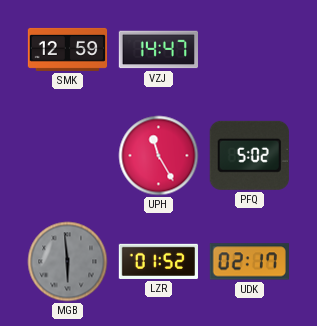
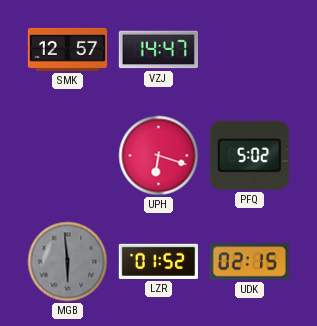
SMK: 12:59 -> 12:57 (68, 49)
UPH: 11:25 -> 6:18 (159, 156)
UDK: 02:17 -> 02:15 (249, 262)
